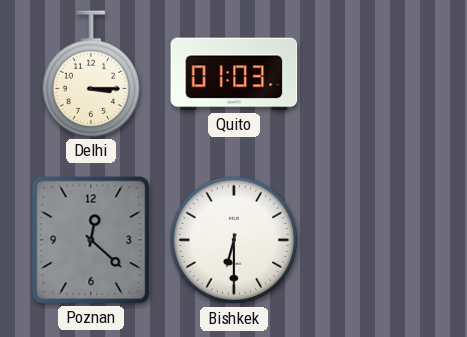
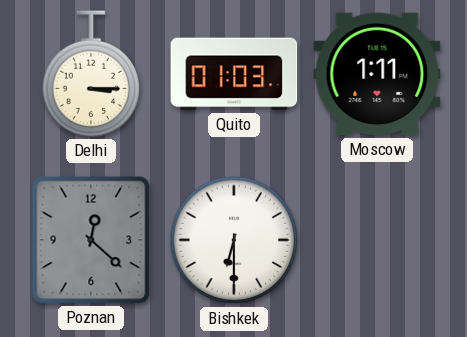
Moscow: none -> 1:11 (377, 74)
